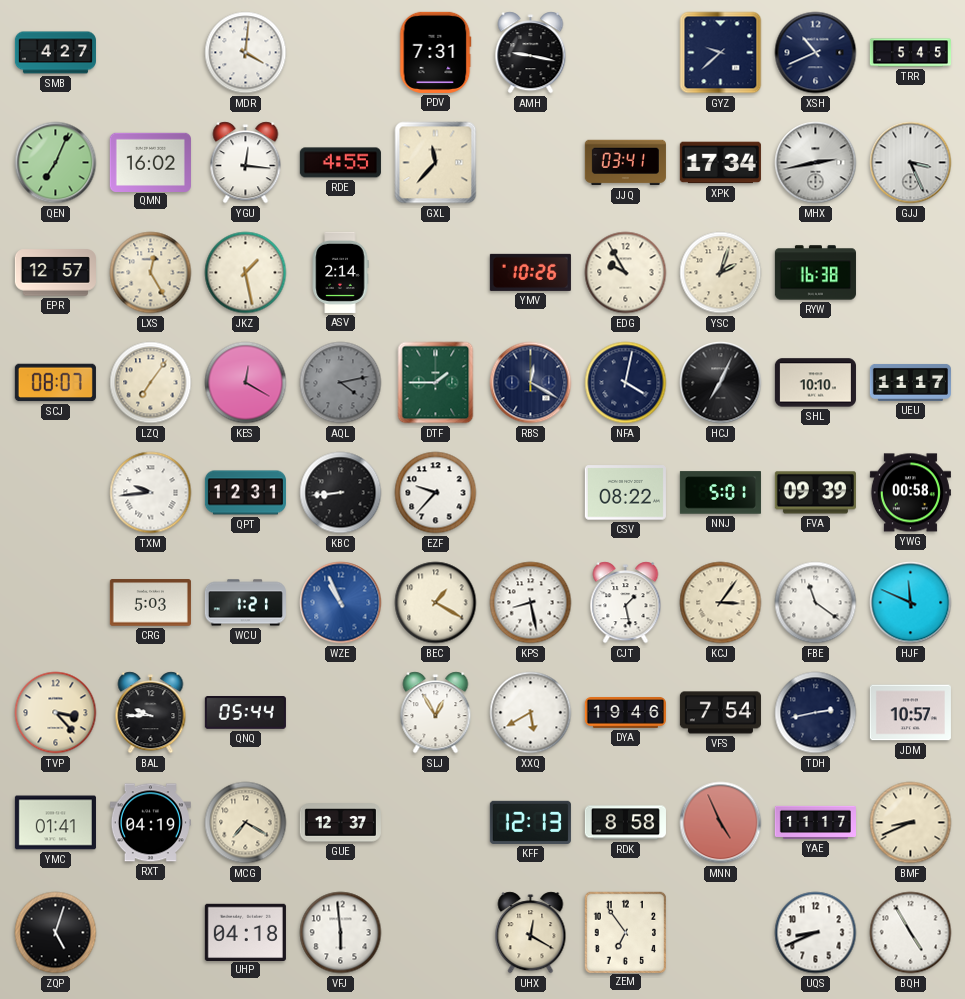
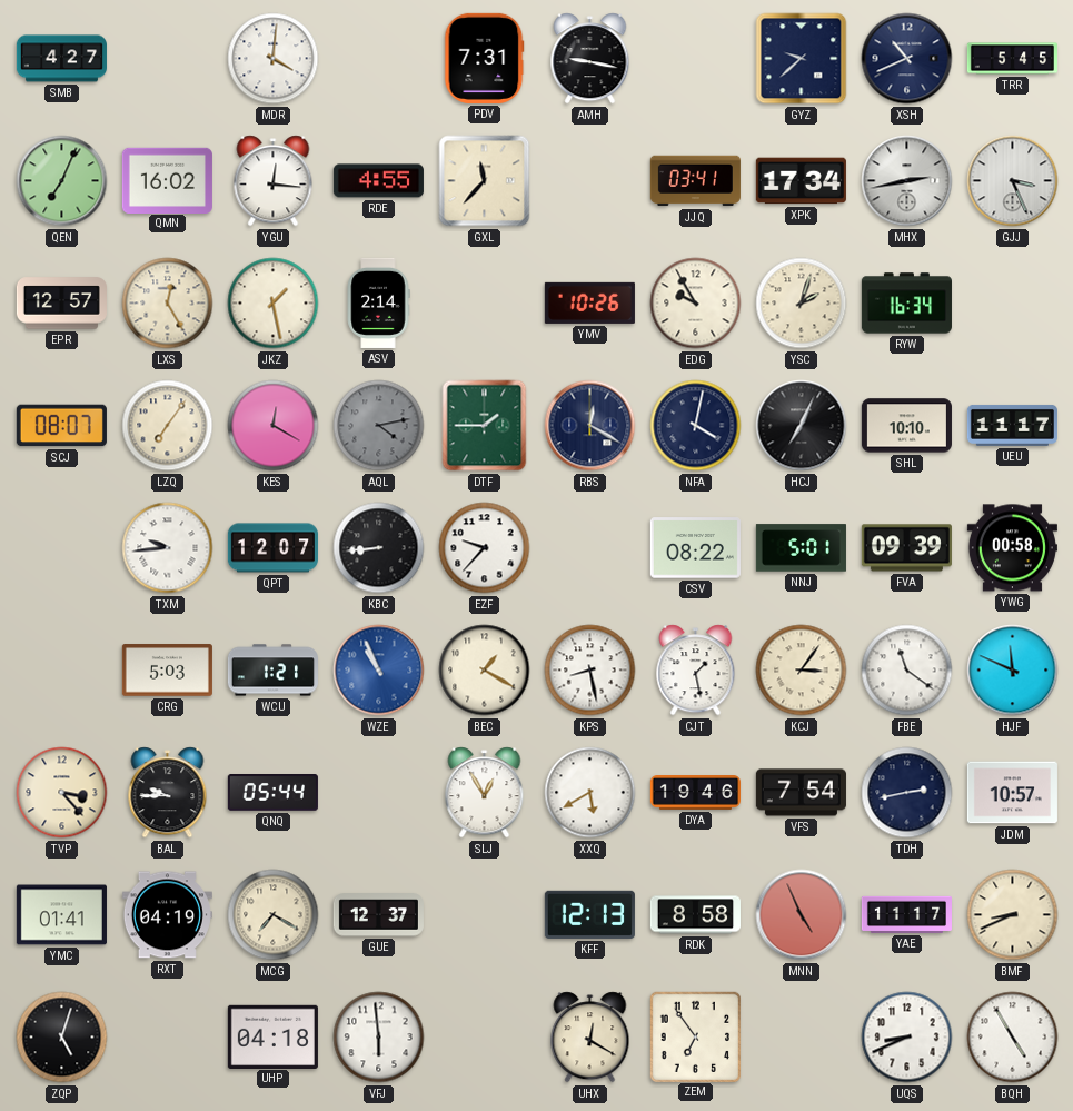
RYW: 16:38 -> 16:34 (906, 304)
QPT: 12:31 -> 12:07 (272, 548)
